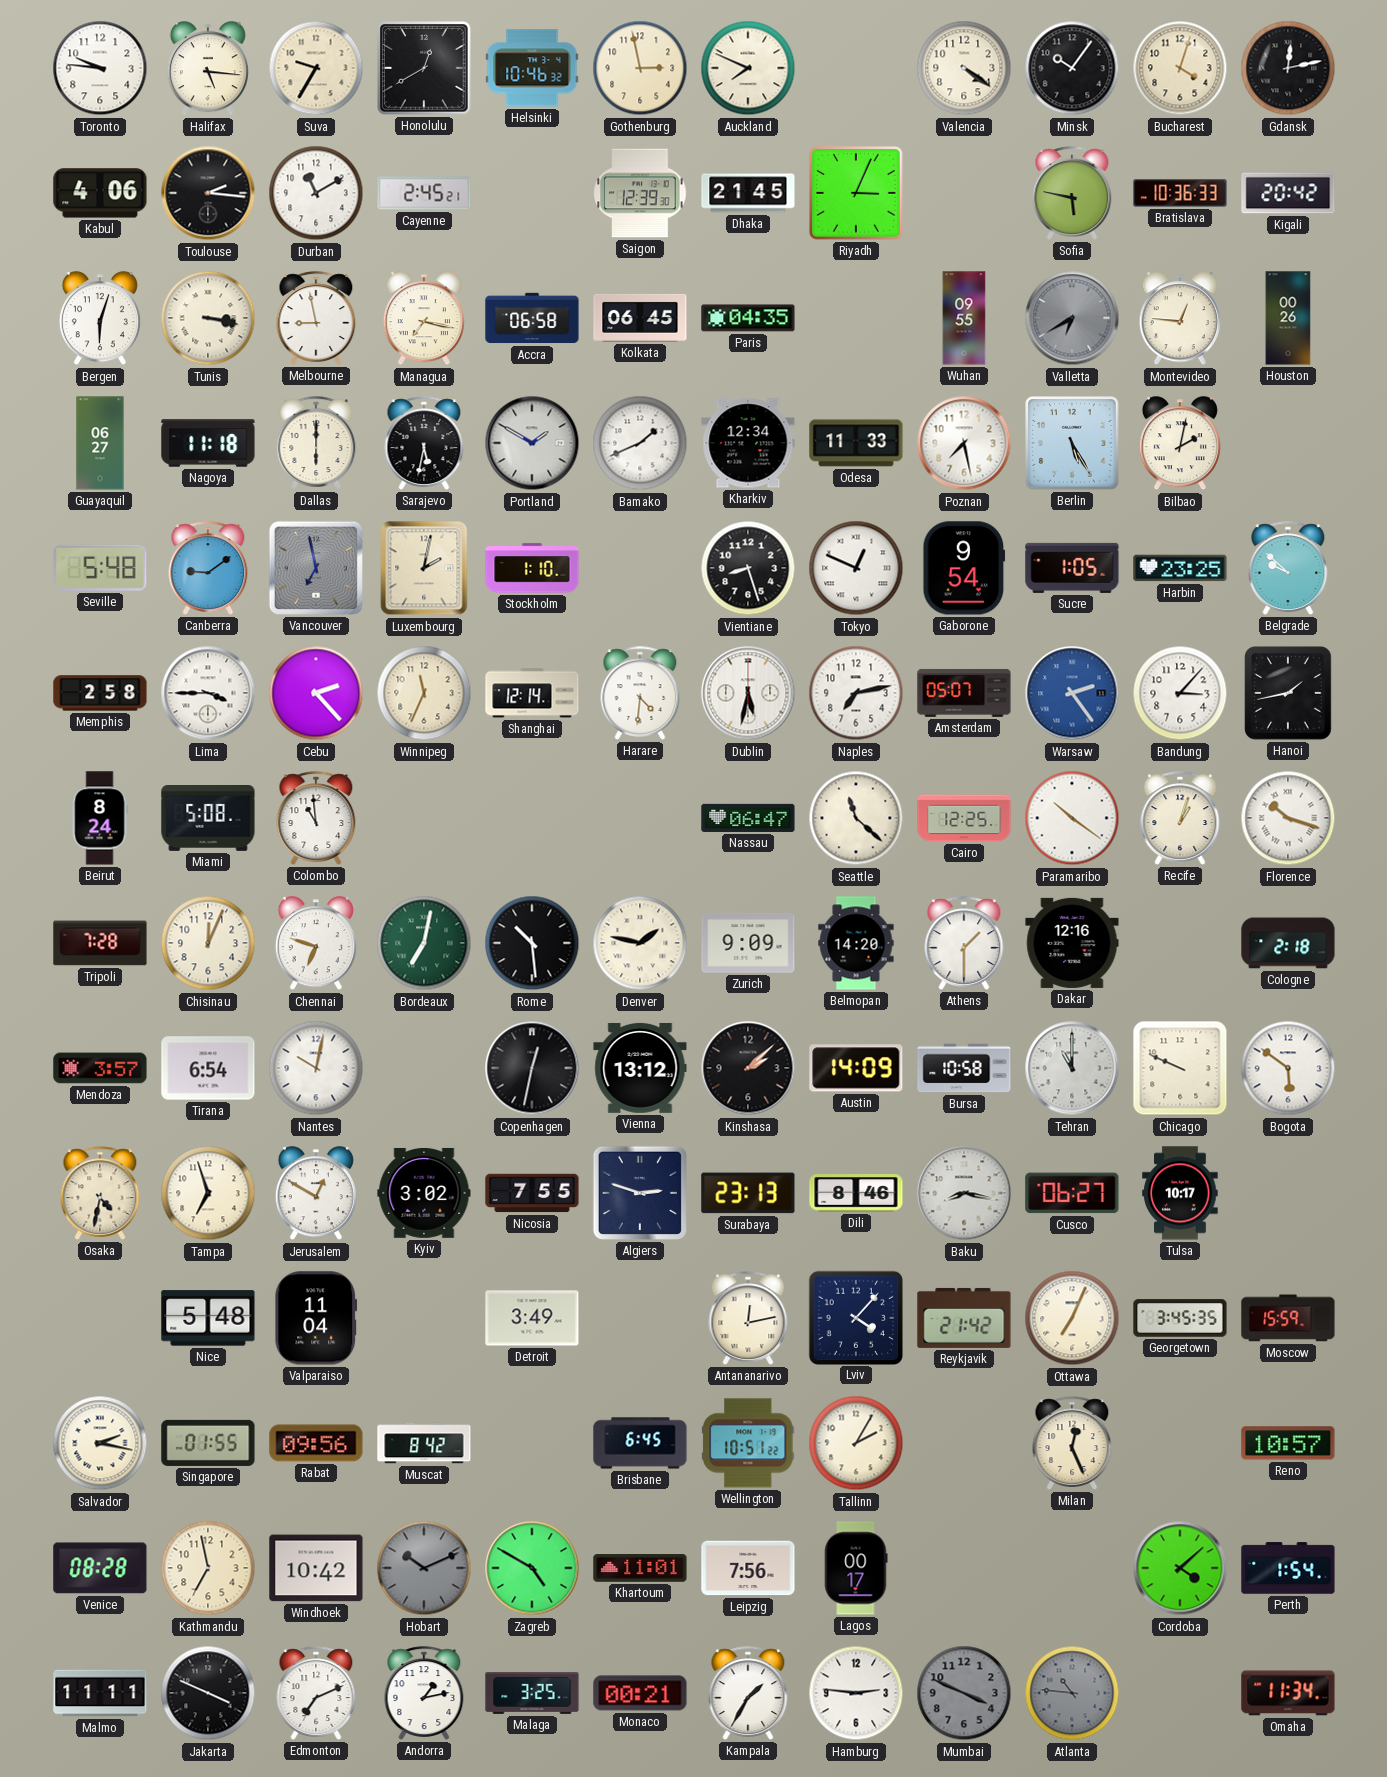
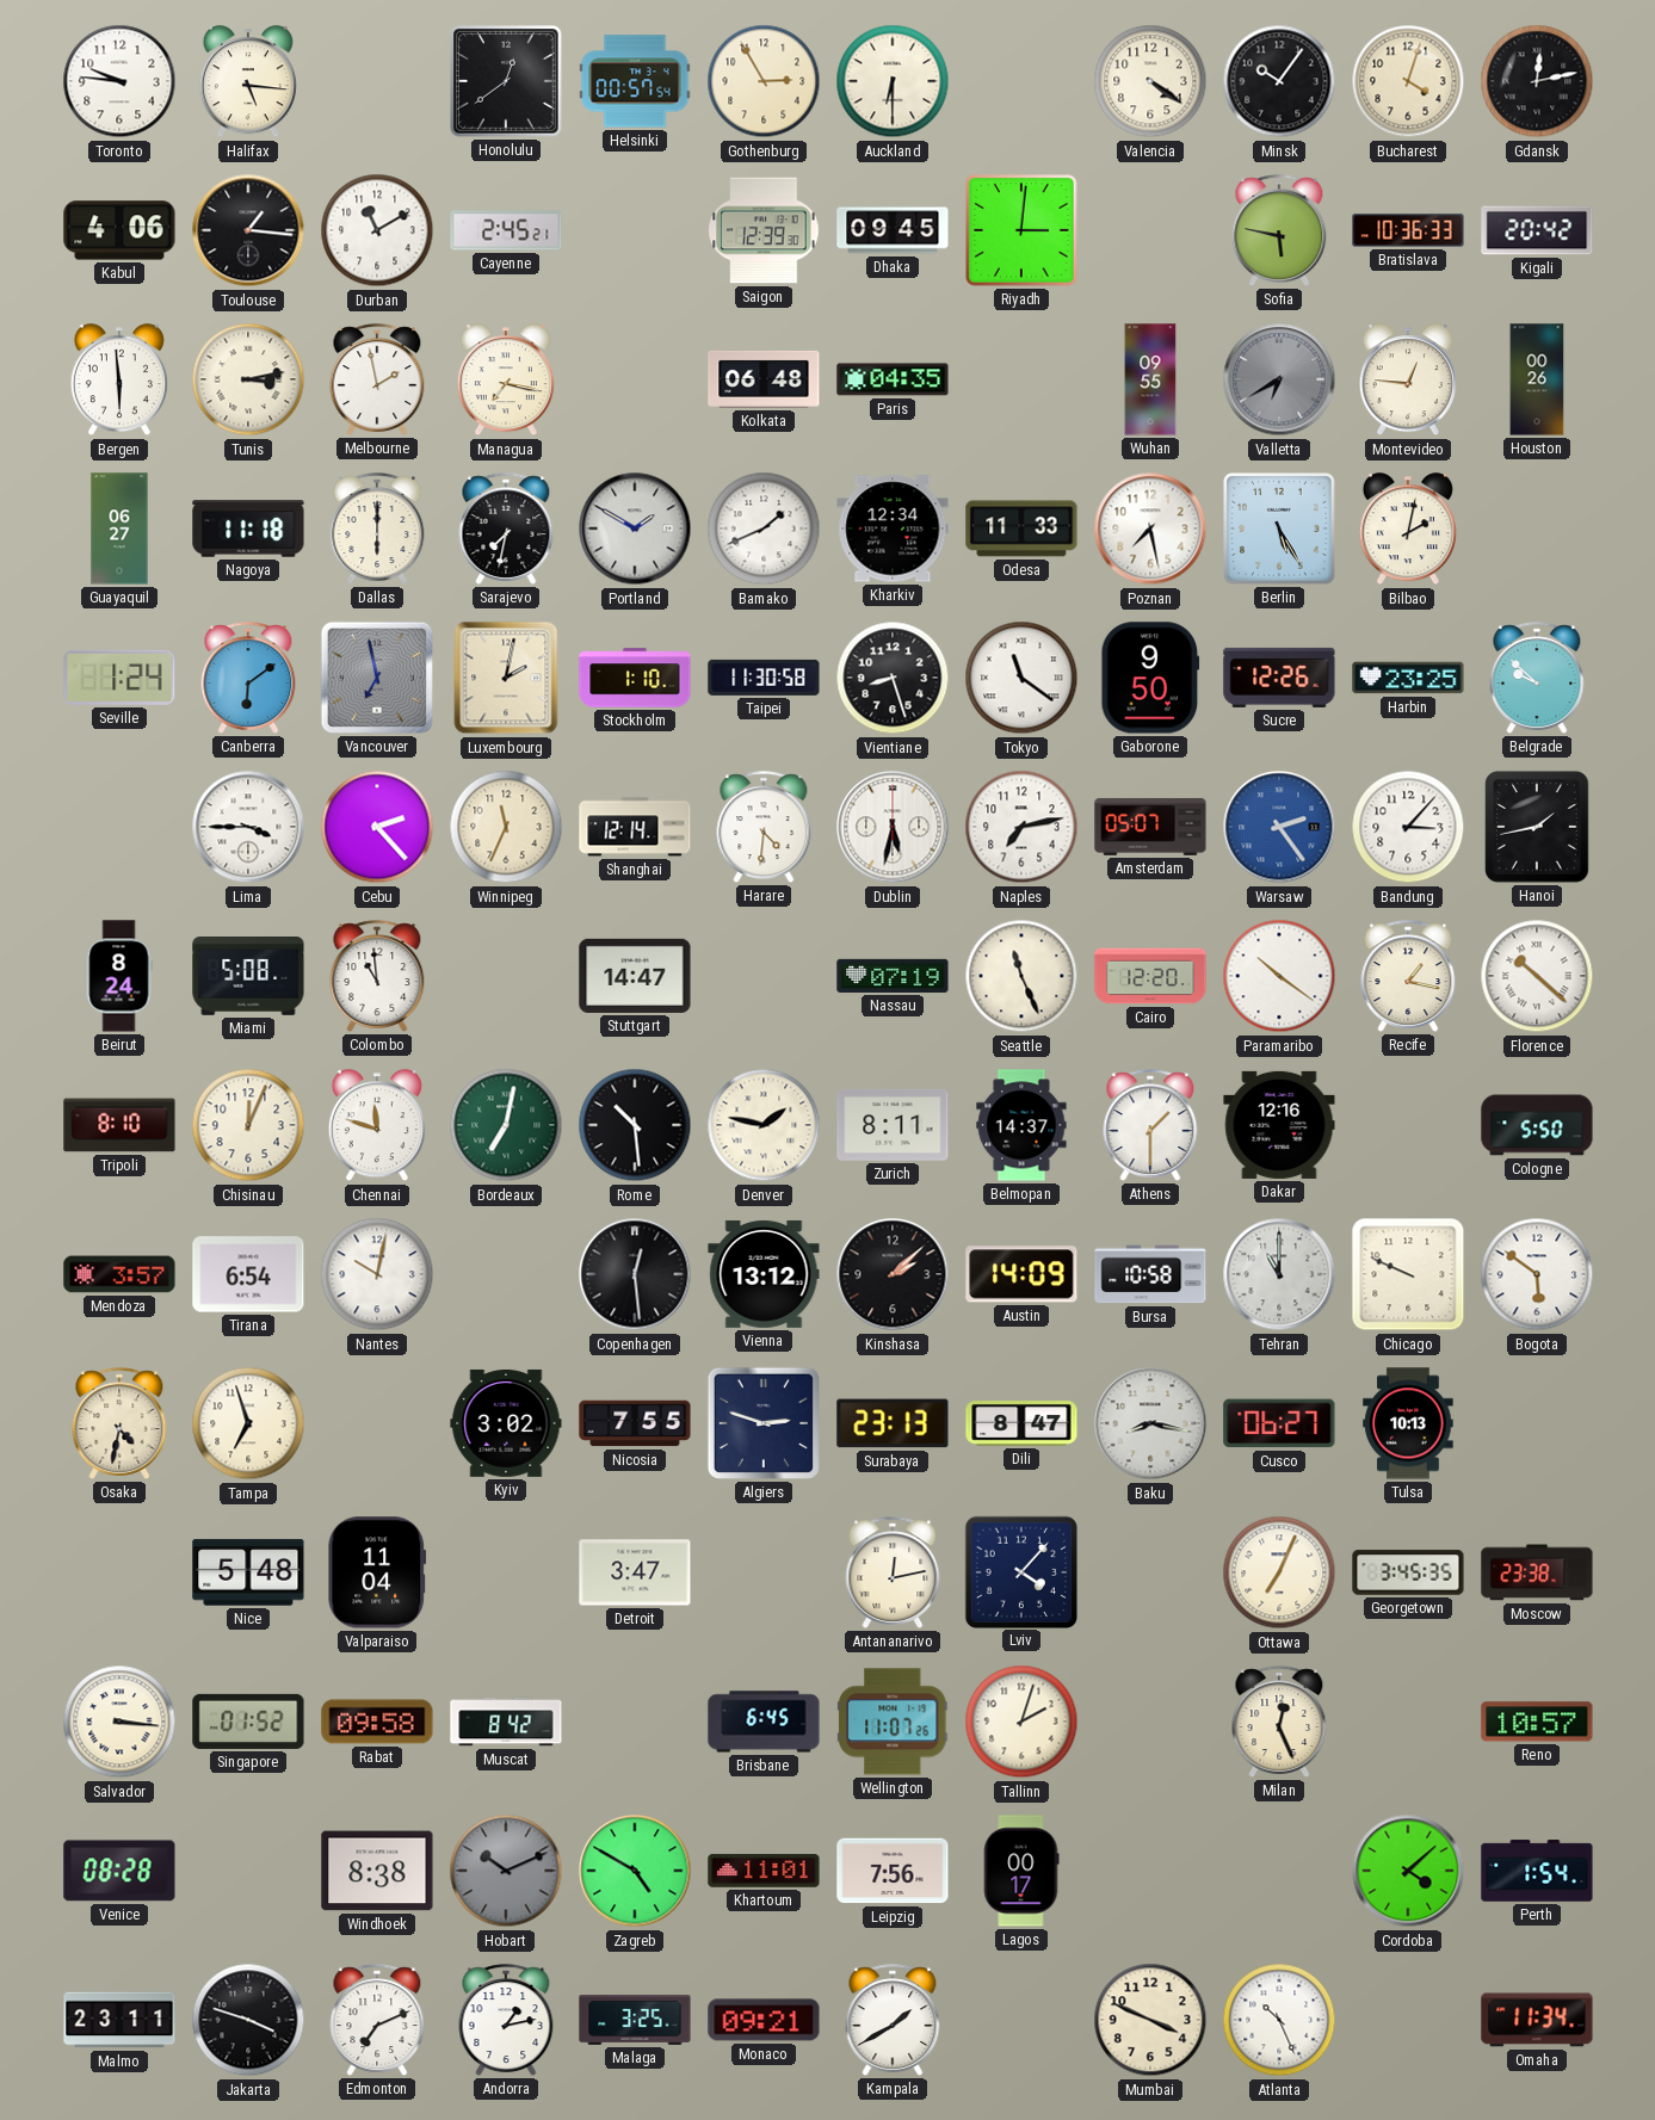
Suva: 9:35 -> none (316, 68)
Honolulu: 12:40 -> 12:39 (507, 82)
Helsinki: 10:46 -> 00:57 (635, 81)
Gothenburg: 2:58 -> 2:55 (764, 81)
Auckland: 7:49 -> 6:30 (893, 81)
Toulouse: 2:16 -> 1:16 (248, 230)
Dhaka: 21:45 -> 09:45 (893, 230)
Riyadh: 3:04 -> 3:01 (1023, 231)
Bergen: 6:03 -> 5:59 (119, 381)
Tunis: 3:17 -> 3:13 (248, 379)
Melbourne: 8:58 -> 1:58 (377, 379)
Accra: 06:58 -> none (532, 318)
Kolkata: 06:45 -> 06:48 (764, 379)
Sarajevo: 5:32 -> 7:32 (506, 529)
Seville: 5:48 -> 1:24 (119, 678)
Canberra: 9:09 -> 6:09 (248, 678)
Taipei: none -> 11:30 (764, 678)
Tokyo: 12:49 -> 11:21 (1021, 678)
Gaborone: 9:54 -> 9:50 (1150, 678)
Sucre: 1:05 -> 12:26 (1279, 678)
Memphis: 2:58 -> none (100, 693)
Stuttgart: none -> 14:47 (635, 976)
Nassau: 06:47 -> 07:19 (893, 976)
Seattle: 11:22 -> 11:26 (1021, 976)
Cairo: 12:25 -> 12:20 (1150, 976)
Recife: 1:03 -> 1:17 (1408, 976)
Florence: 10:18 -> 10:22 (1537, 976)
Tripoli: 7:28 -> 8:10 (119, 1125)
Chennai: 6:48 -> 11:48 (377, 1126)
Zurich: 9:09 -> 8:11 (893, 1125)
Belmopan: 14:20 -> 14:37 (1021, 1125)
Cologne: 2:18 -> 5:50 (1537, 1125)
Copenhagen: 12:32 -> 12:29 (635, 1274)
Jerusalem: 12:50 -> none (316, 1194)
Dili: 8:46 -> 8:47 (1021, 1423)
Tulsa: 10:17 -> 10:13 (1408, 1423)
Detroit: 3:49 -> 3:47 (635, 1572)
Reykjavik: 21:42 -> none (964, 1318)
Moscow: 15:59 -> 23:38 (1537, 1572)
Salvador: 2:17 -> 3:16 (119, 1722)
Singapore: 01:55 -> 01:52 (248, 1722)
Rabat: 09:56 -> 09:58 (377, 1722)
Wellington: 10:51 -> 11:07 (894, 1722)
Tallinn: 2:05 -> 2:03 (1021, 1722)
Kathmandu: 6:58 -> none (208, 1568)
Windhoek: 10:42 -> 8:38 (377, 1871)
Malmo: 11:11 -> 23:11 (119, 2020)
Jakarta: 3:49 -> 3:48 (248, 2020)
Monaco: 00:21 -> 09:21 (764, 2020)
Kampala: 1:35 -> 1:40 (893, 2020)
Hamburg: 2:46 -> none (856, 1693)
Mumbai dial: grey -> cream (1150, 2020)
Atlanta: 10:46 -> 10:26 (1279, 2020)
Atlanta dial: grey -> white (1279, 2020)
